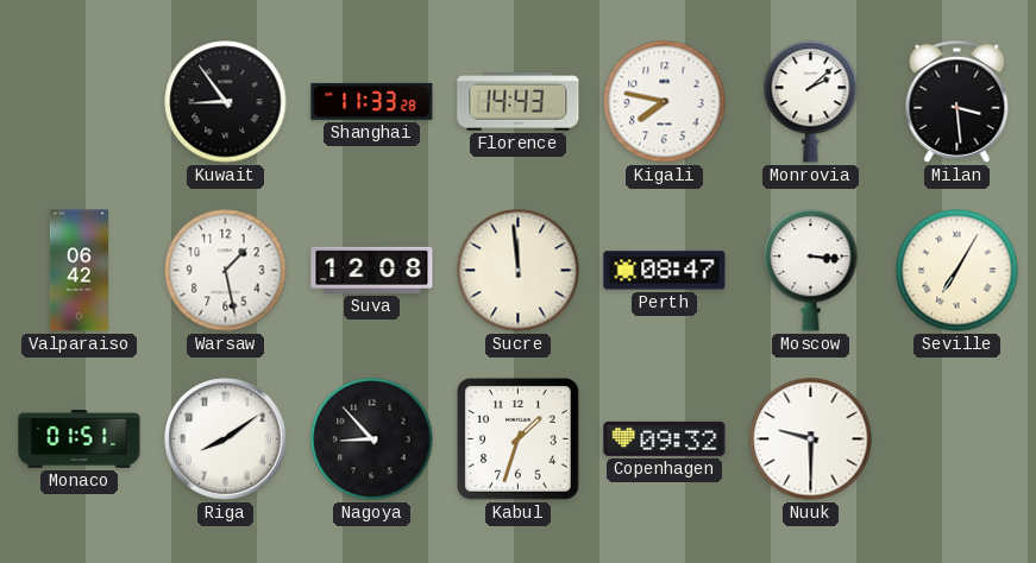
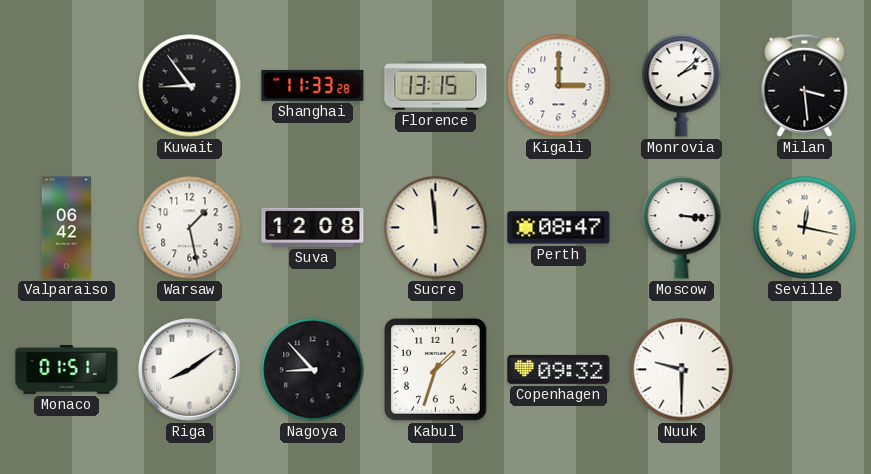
Florence: 14:43 -> 13:15 (436, 86)
Kigali: 7:47 -> 3:00 (559, 86)
Seville: 7:05 -> 12:17 (805, 228)
